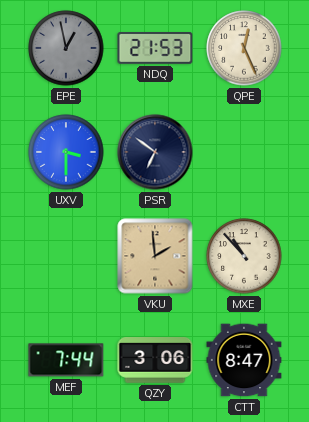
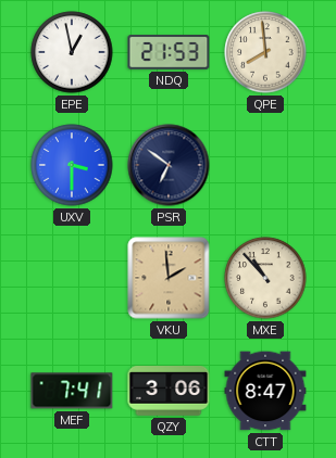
EPE dial: grey -> white (72, 52)
QPE: 12:26 -> 7:59 (265, 52)
MEF: 7:44 -> 7:41 (72, 391)
